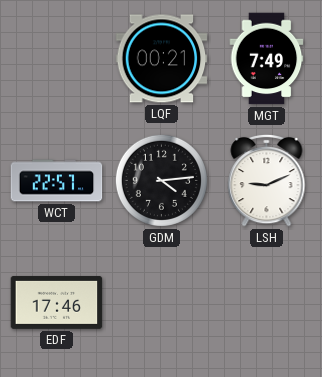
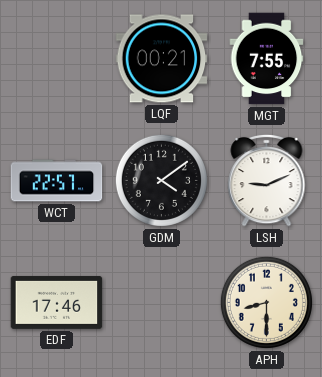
MGT: 7:49 -> 7:55 (267, 59)
GDM: 4:14 -> 4:09 (161, 180)
APH: none -> 8:30 (266, 302)
